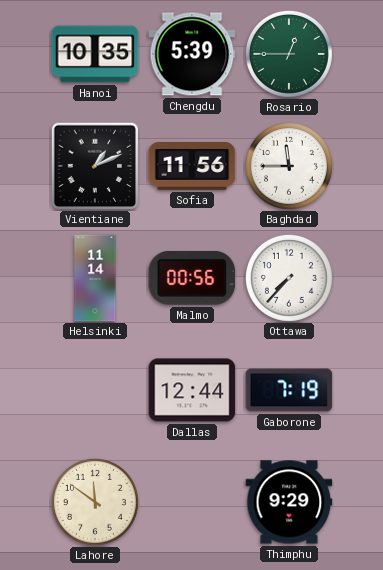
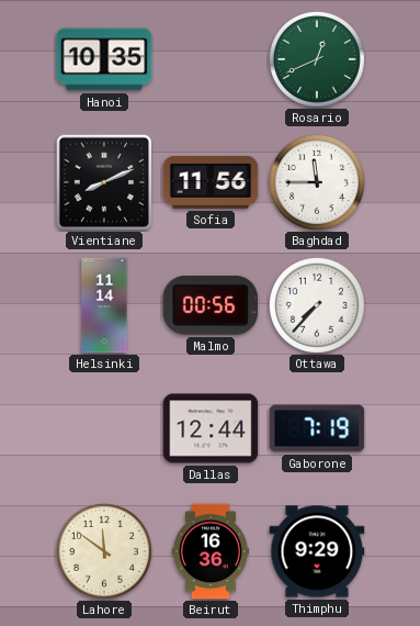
Chengdu: 5:39 -> none (192, 54)
Rosario: 12:45 -> 12:41 (317, 59)
Vientiane: 1:11 -> 8:11 (104, 182)
Beirut: none -> 16:36 (211, 551)
